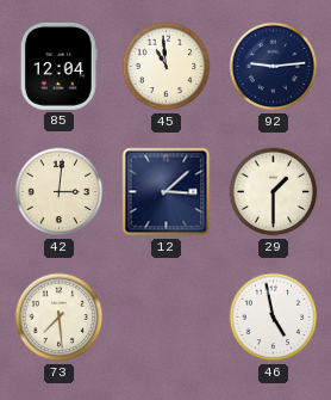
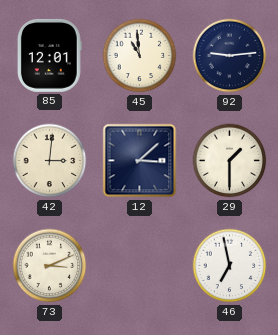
85: 12:04 -> 12:01 (49, 55)
73: 7:29 -> 3:11 (50, 266)
46: 4:58 -> 6:58 (230, 266)
